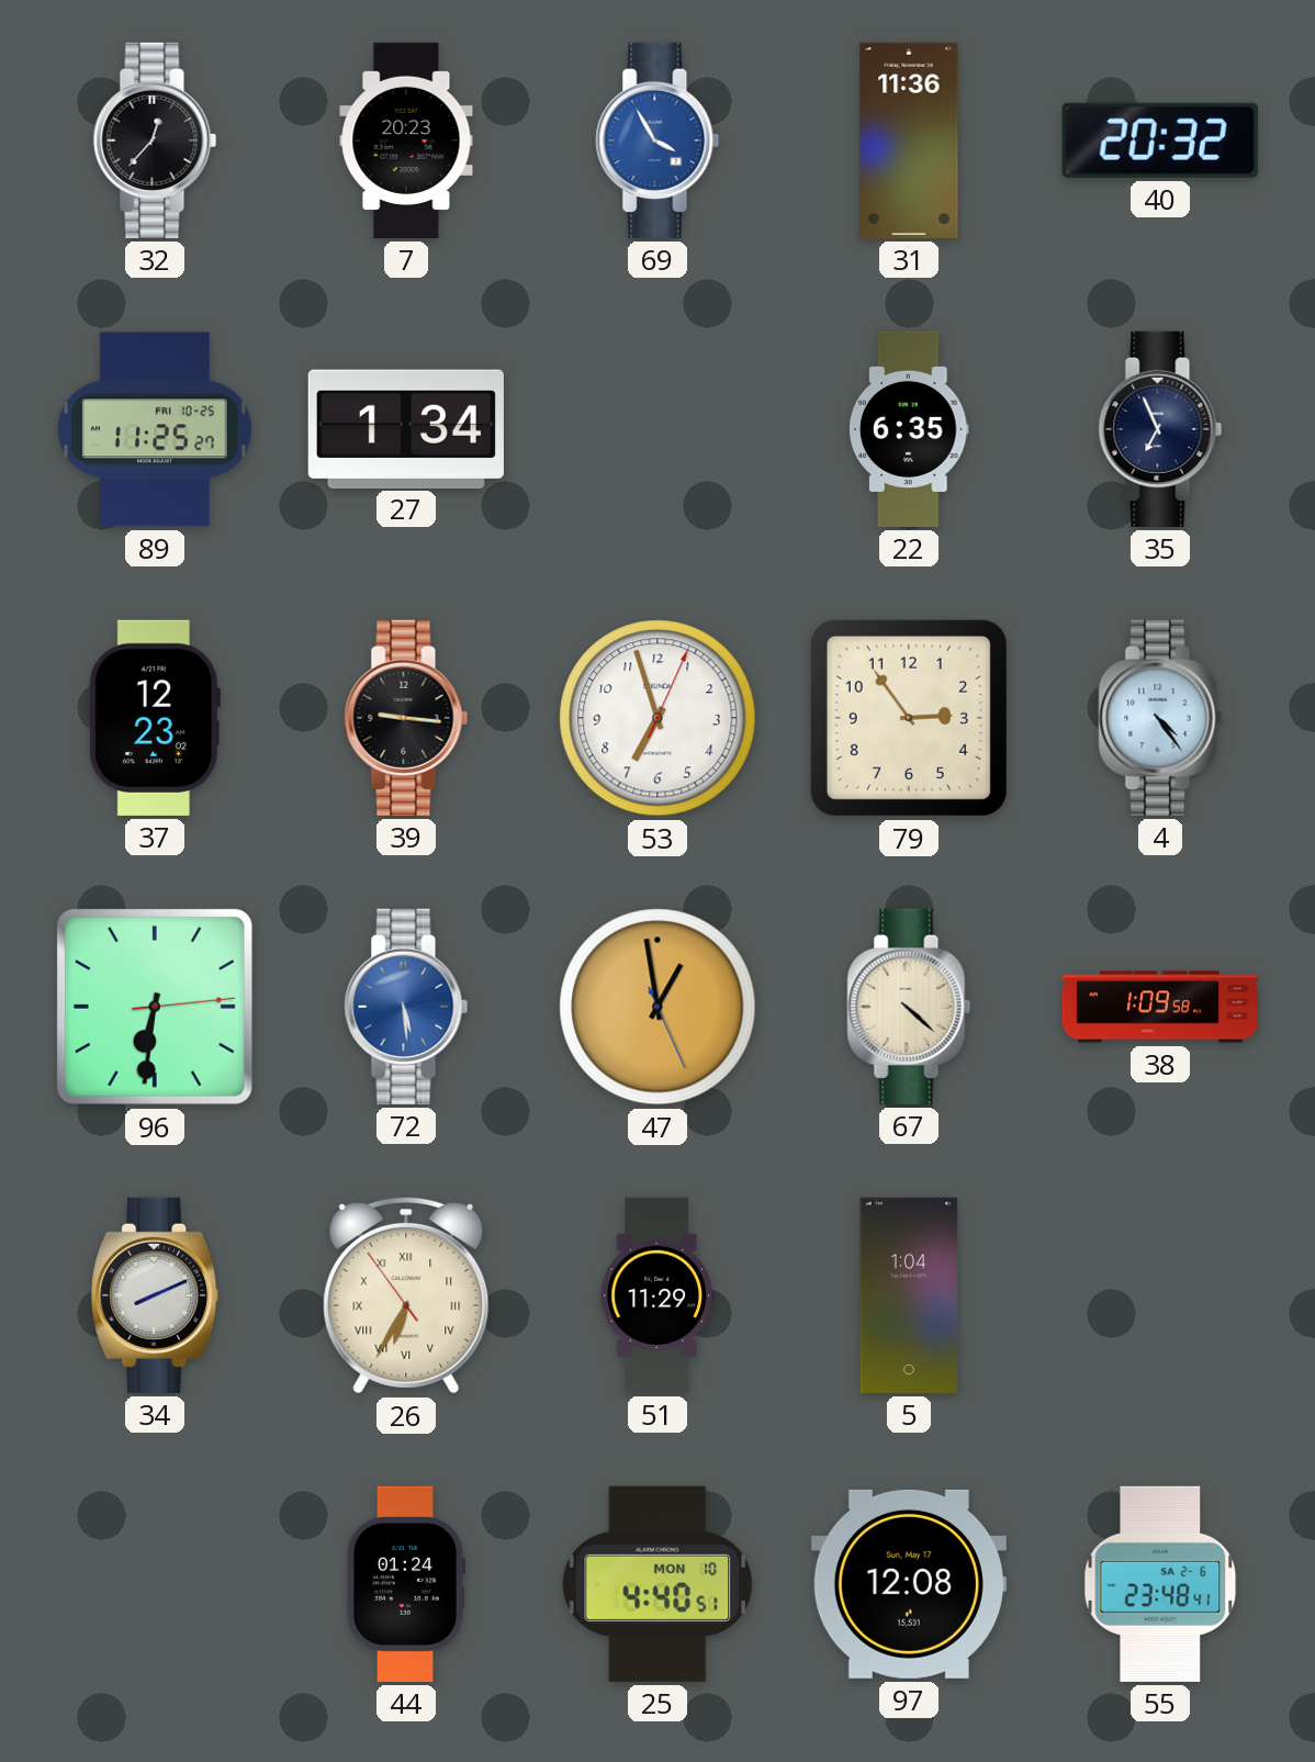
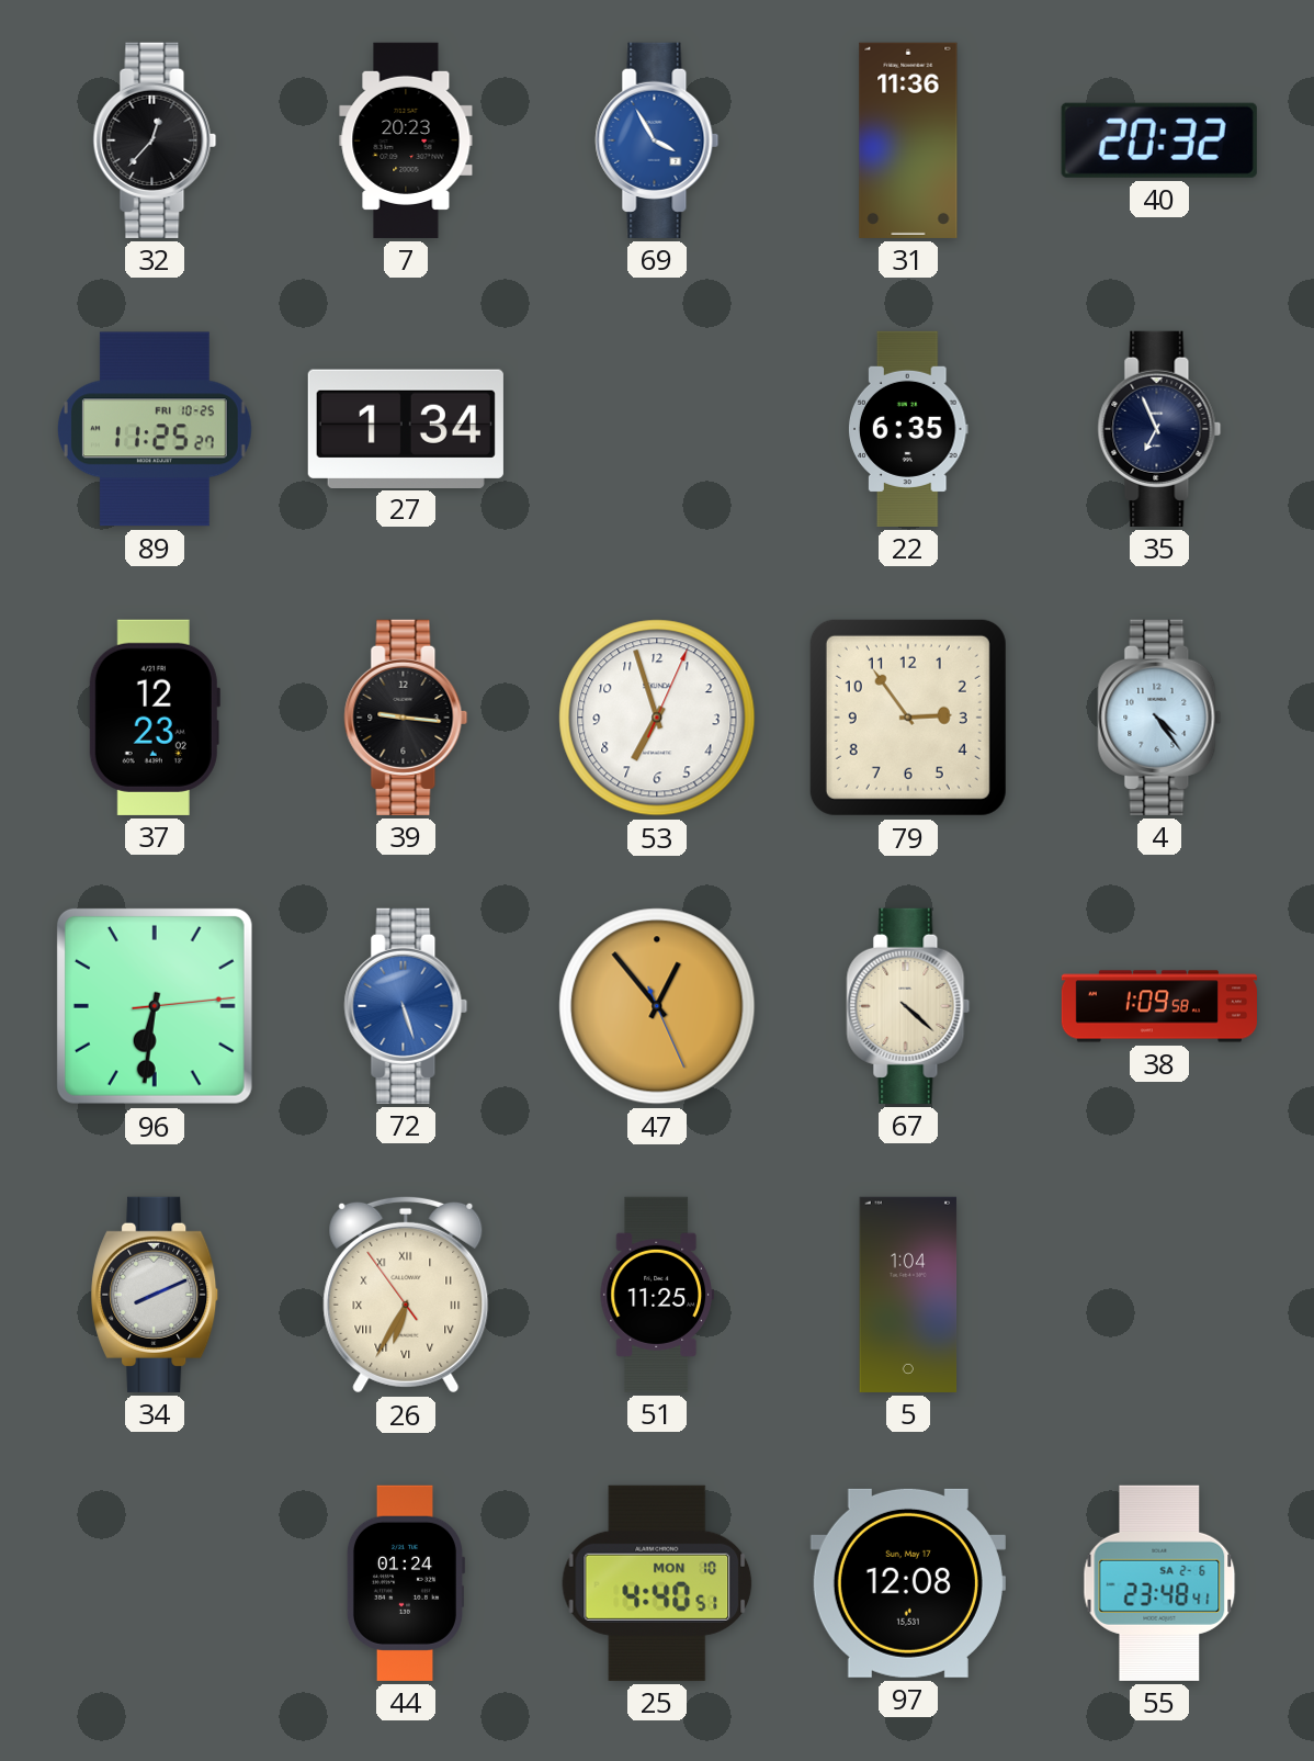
72: 5:29 -> 5:27 (406, 1006)
47: 12:58 -> 12:53 (657, 1006)
51: 11:29 -> 11:25 (657, 1295)
